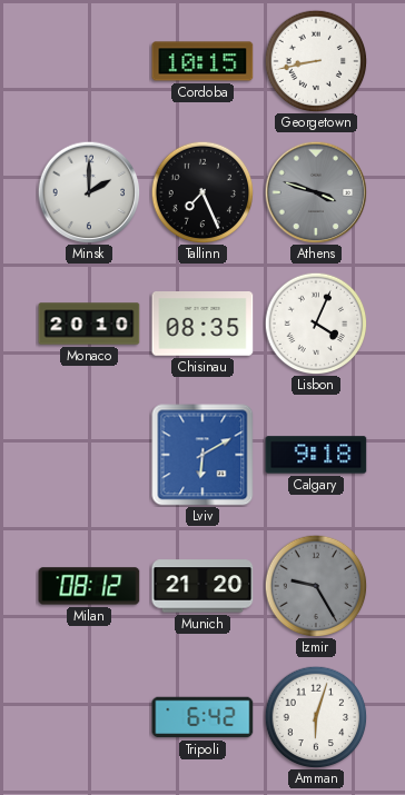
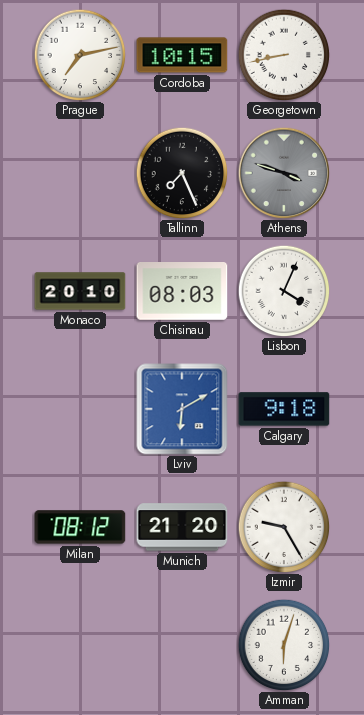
Prague: none -> 7:13 (80, 55)
Minsk: 2:00 -> none (89, 192)
Chisinau: 08:35 -> 08:03 (182, 292)
Izmir dial: grey -> white (284, 527)
Tripoli: 6:42 -> none (202, 717)
